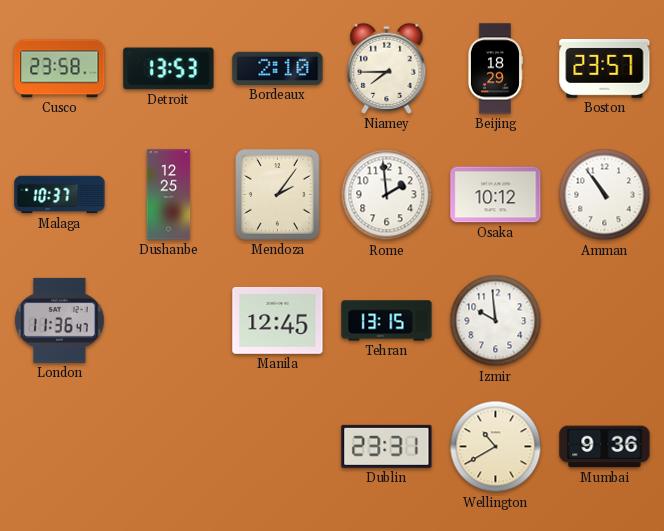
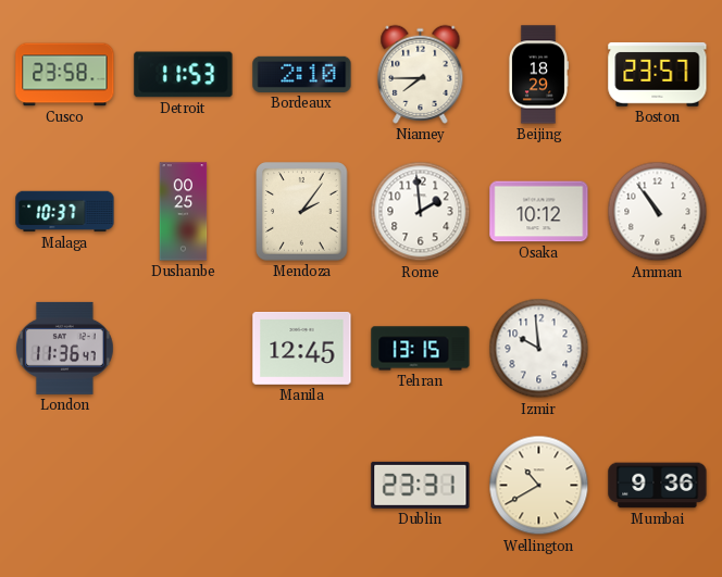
Detroit: 13:53 -> 11:53 (184, 75)
Dushanbe: 12:25 -> 00:25 (184, 212)
